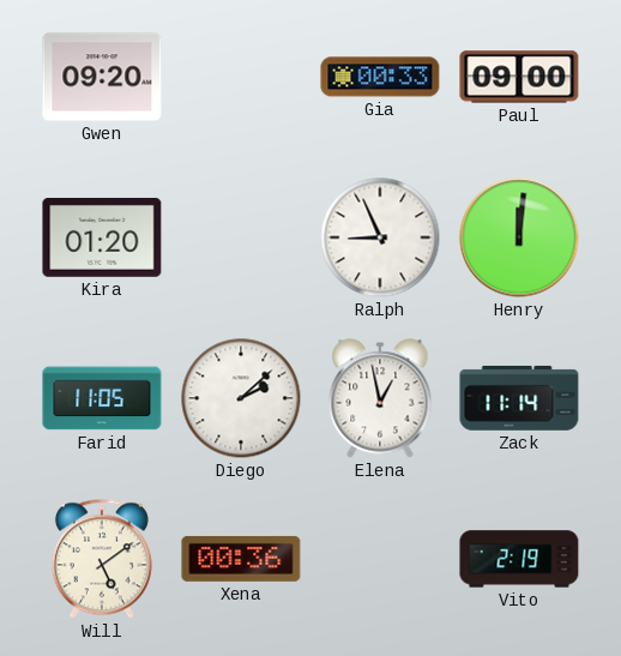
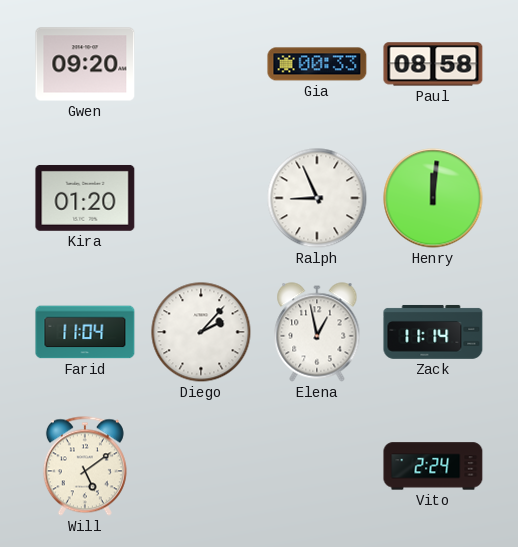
Paul: 09:00 -> 08:58 (433, 64)
Farid: 11:05 -> 11:04 (85, 332)
Diego: 2:08 -> 2:07 (201, 332)
Xena: 00:36 -> none (241, 559)
Vito: 2:19 -> 2:24 (433, 466)
